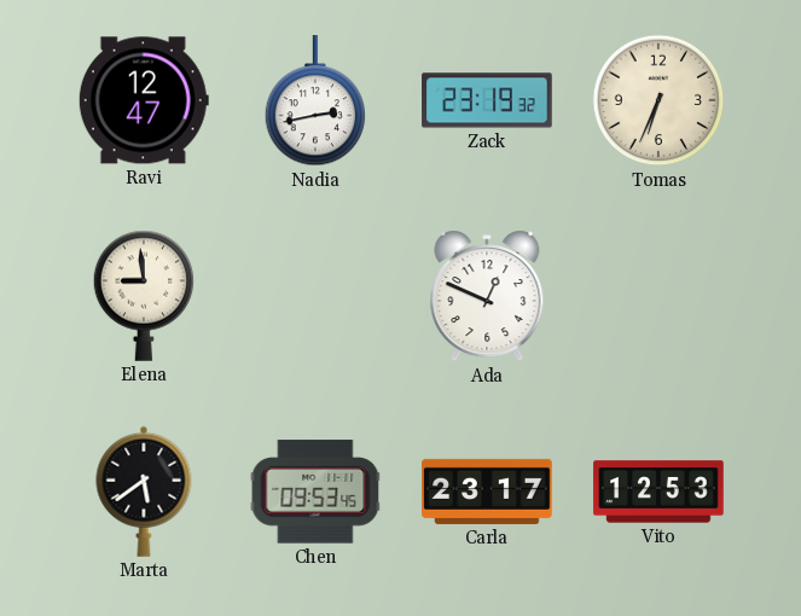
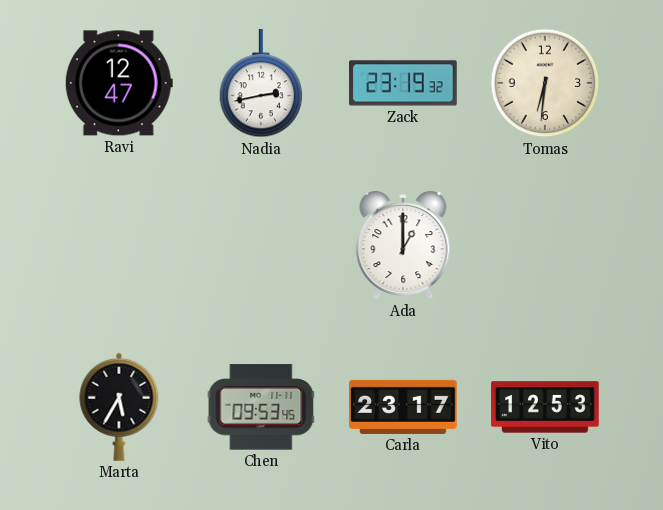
Tomas: 6:34 -> 6:31 (545, 83)
Elena: 8:59 -> none (144, 296)
Ada: 12:49 -> 1:00 (403, 245)
Marta: 5:39 -> 5:35 (119, 407)
